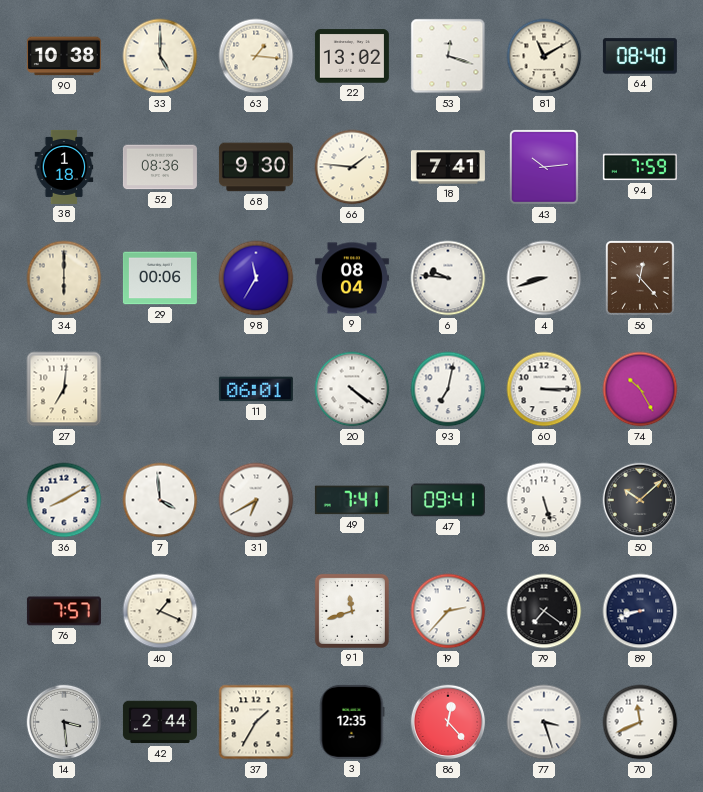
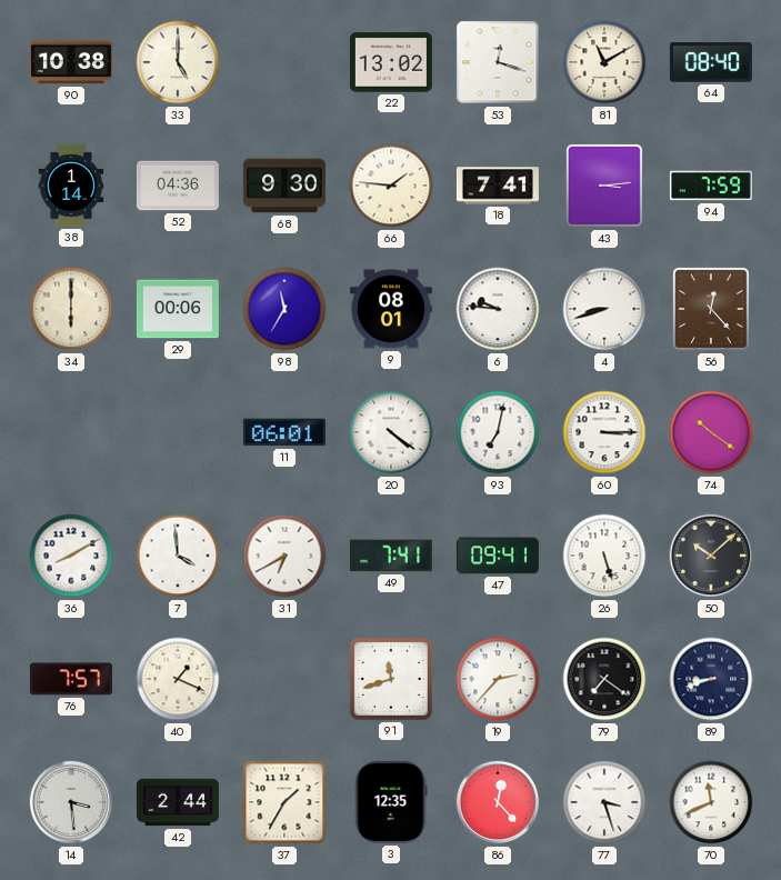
63: 1:16 -> none (256, 56)
38: 1:18 -> 1:14 (71, 186)
52: 08:36 -> 04:36 (178, 186)
43: 10:14 -> 3:14 (605, 187)
9: 08:04 -> 08:01 (391, 309)
27: 7:01 -> none (64, 389)
74: 10:25 -> 10:21 (711, 432)
